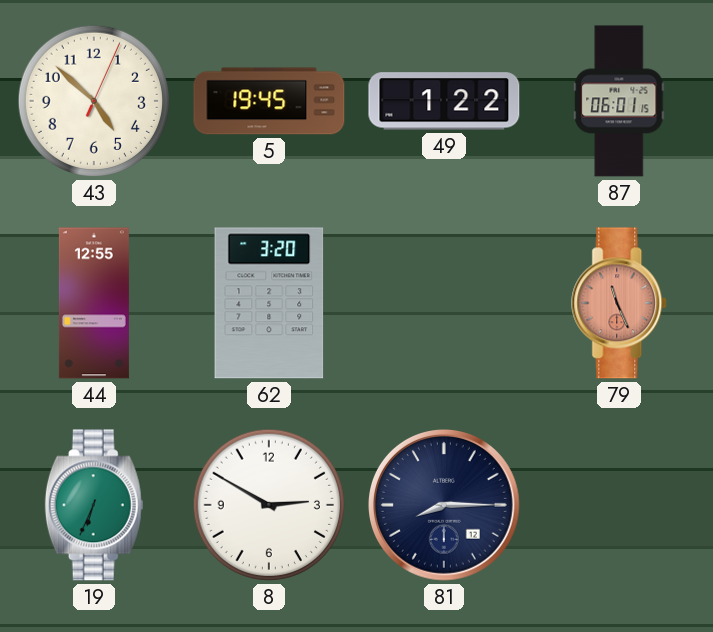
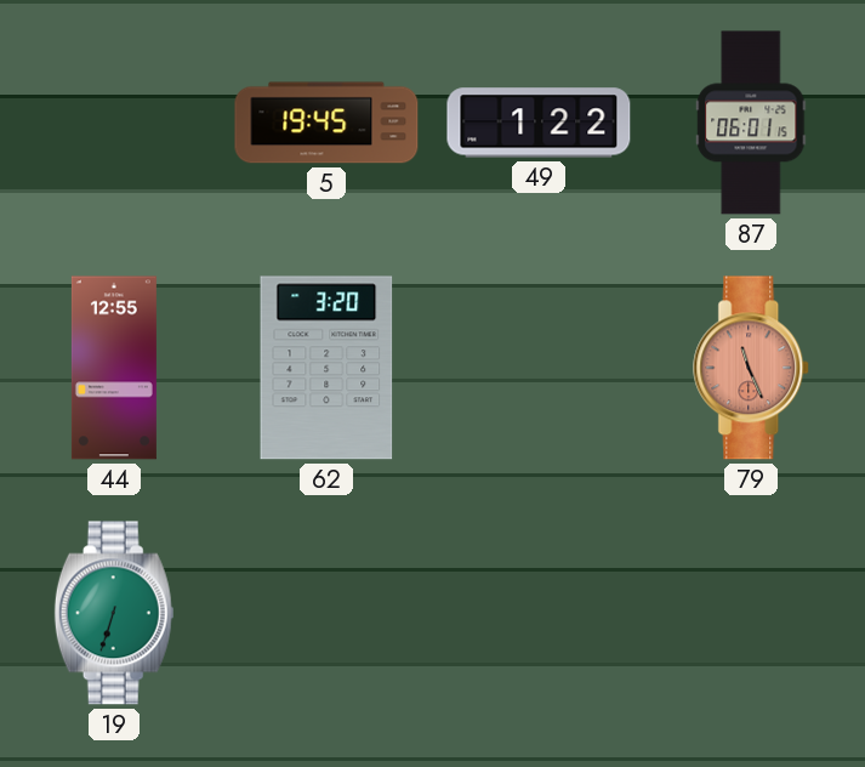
43: 4:52 -> none (94, 101)
19: 6:34 -> 6:33 (114, 613)
8: 2:50 -> none (269, 505)
81: 8:15 -> none (445, 506)
